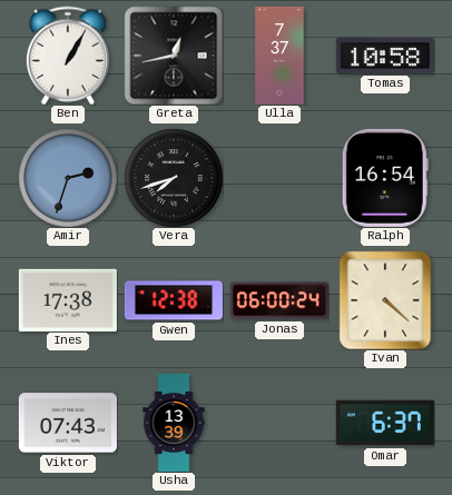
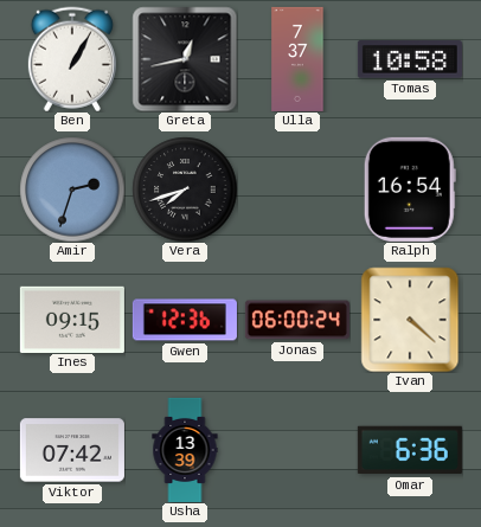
Ines: 17:38 -> 09:15 (72, 319)
Gwen: 12:38 -> 12:36 (185, 320)
Viktor: 07:43 -> 07:42 (72, 450)
Omar: 6:37 -> 6:36 (410, 450)
